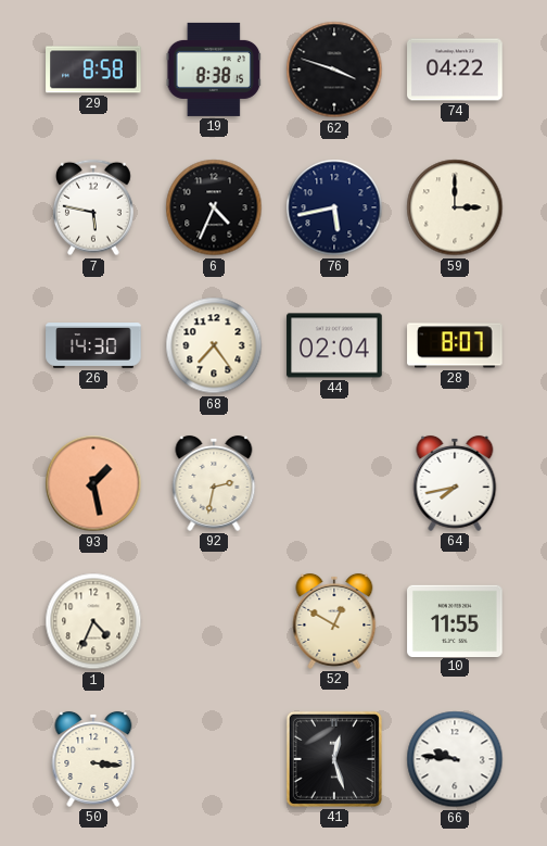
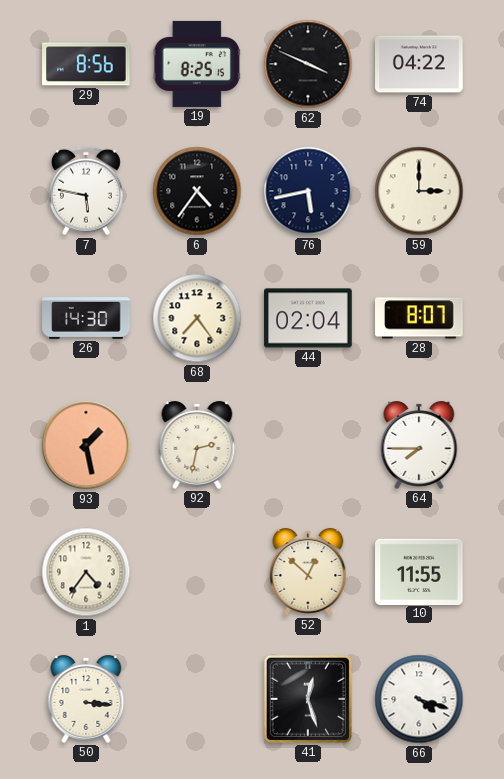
29: 8:58 -> 8:56 (86, 64)
19: 8:38 -> 8:25 (197, 64)
62: 3:48 -> 3:49 (308, 64)
6: 4:34 -> 4:36 (197, 191)
64: 7:43 -> 7:45 (419, 445)
1: 4:34 -> 4:36 (86, 572)
52: 12:50 -> 12:52 (308, 572)
66: 9:46 -> 4:18 (419, 699)
